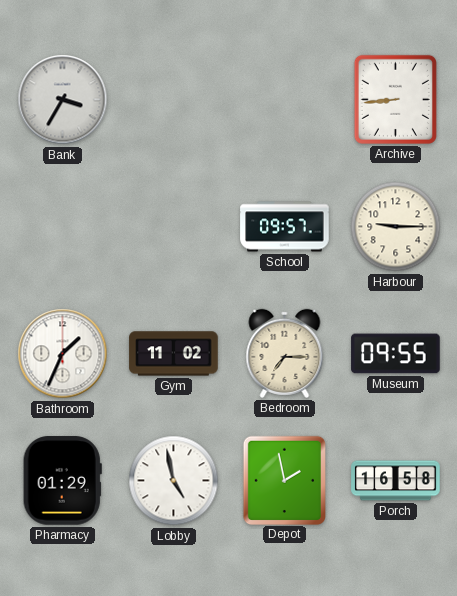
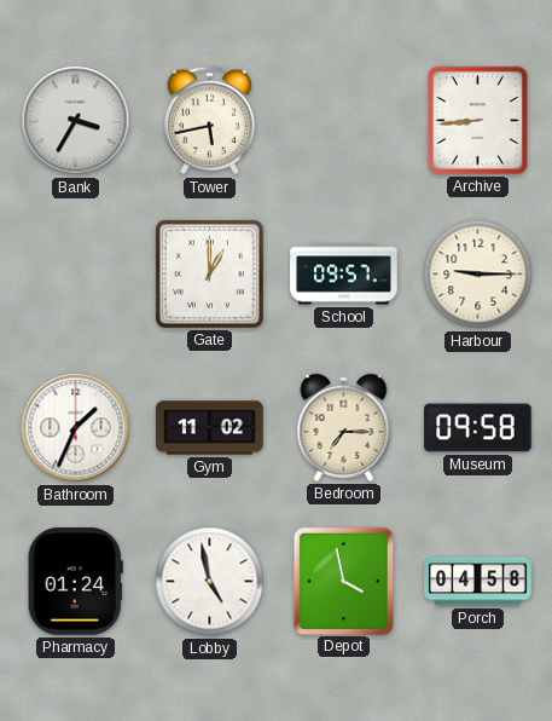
Tower: none -> 5:43 (209, 121)
Gate: none -> 1:00 (209, 273)
Museum: 09:55 -> 09:58 (478, 428)
Pharmacy: 01:29 -> 01:24 (75, 582)
Depot: 1:58 -> 3:58 (343, 581)
Porch: 16:58 -> 04:58 (478, 582)
